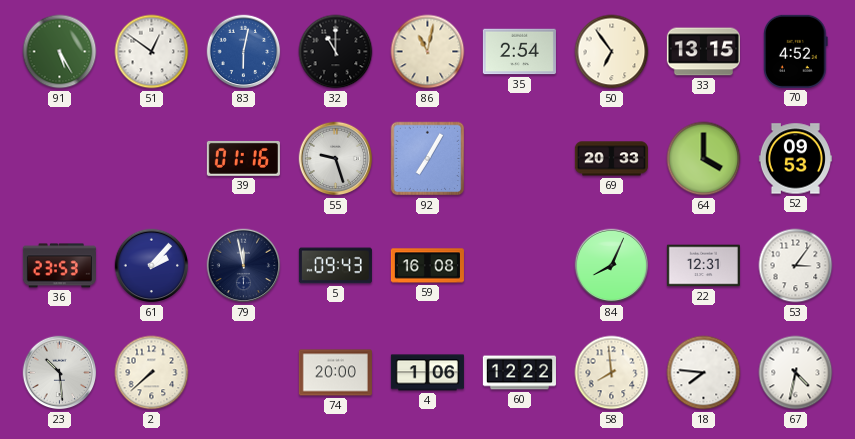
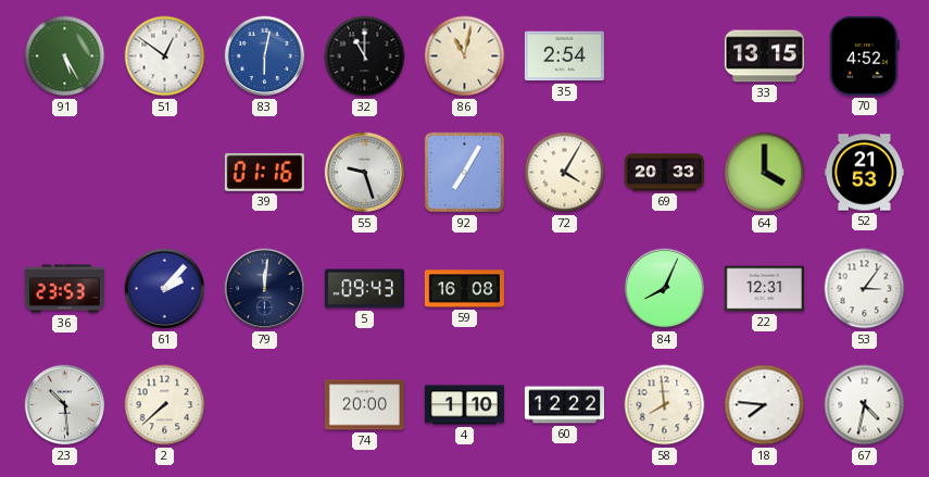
50: 6:54 -> none (612, 52)
72: none -> 4:05 (565, 173)
52: 09:53 -> 21:53 (864, 173)
79: 11:58 -> 12:01 (265, 289)
4: 1:06 -> 1:10 (464, 405)
